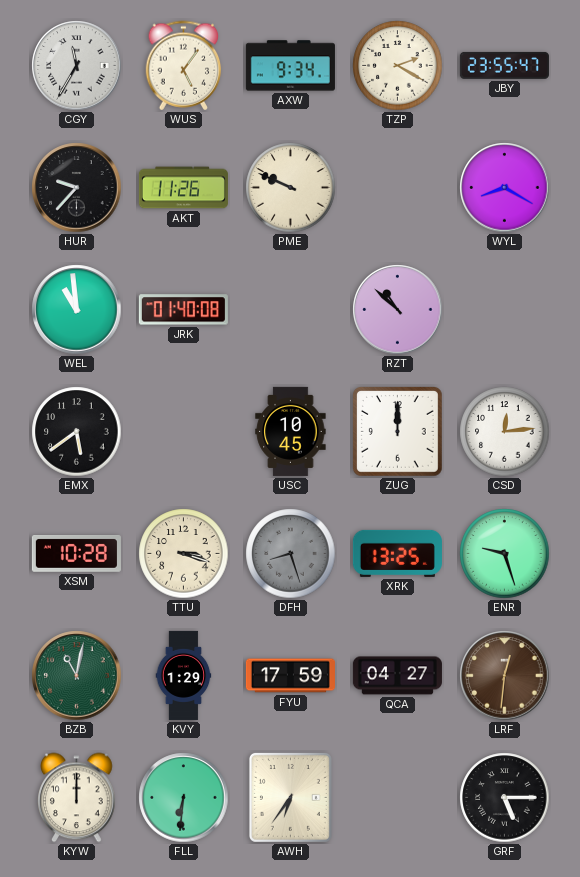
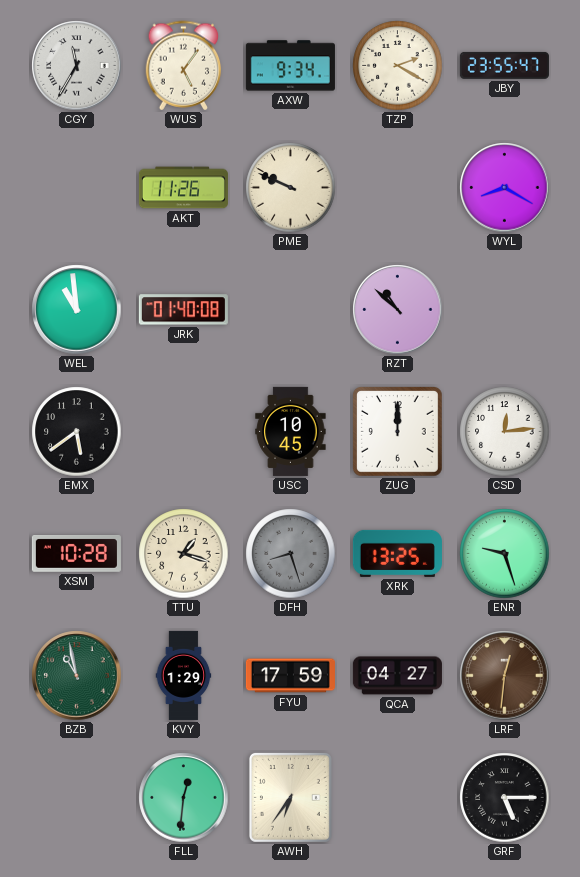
HUR: 9:37 -> none (77, 188)
TTU: 3:18 -> 1:18 (184, 554)
BZB: 11:02 -> 10:58 (77, 676)
KYW: 12:00 -> none (77, 798)
FLL: 6:31 -> 12:31 (184, 798)
